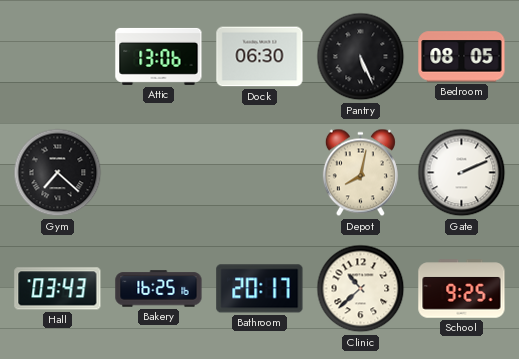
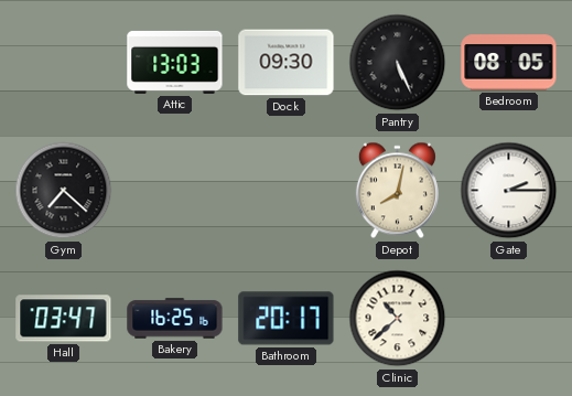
Attic: 13:06 -> 13:03 (175, 62)
Dock: 06:30 -> 09:30 (287, 63)
Gate: 2:11 -> 2:15 (509, 191)
Hall: 03:43 -> 03:47 (64, 319)
School: 9:25 -> none (462, 289)
